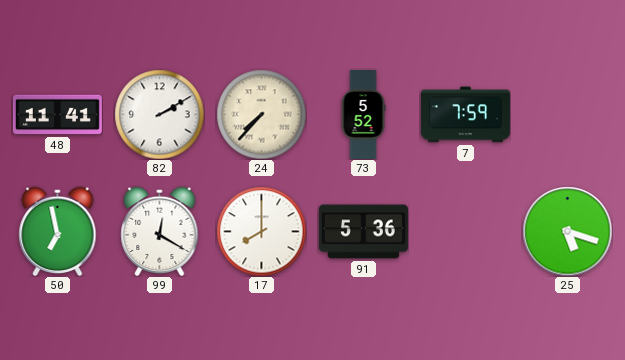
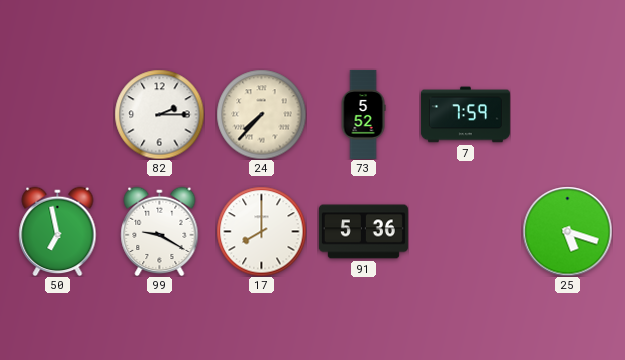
48: 11:41 -> none (57, 115)
82: 2:10 -> 2:15 (159, 114)
99: 12:20 -> 9:20 (160, 231)
